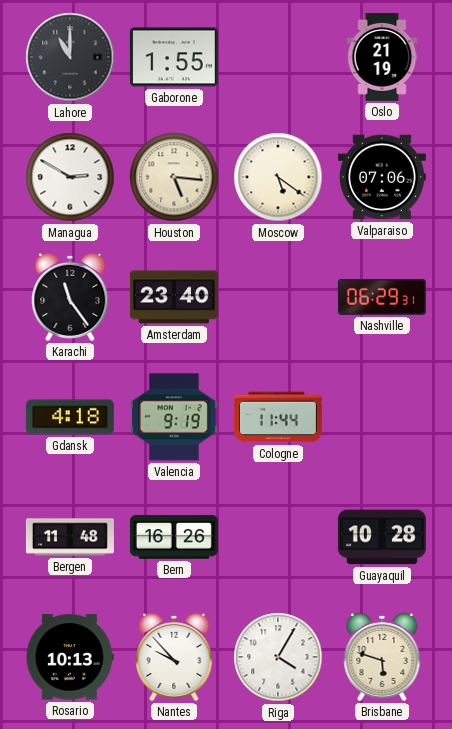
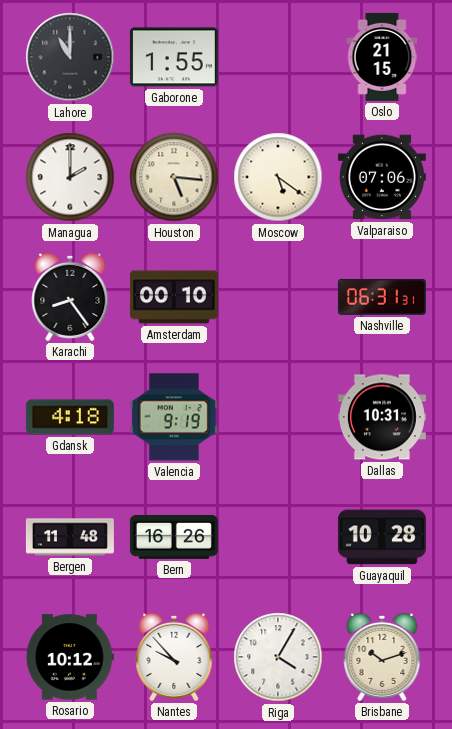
Oslo: 21:19 -> 21:15 (382, 57)
Managua: 2:50 -> 2:00 (70, 177)
Karachi: 11:24 -> 8:24 (70, 297)
Amsterdam: 23:40 -> 00:10 (174, 297)
Nashville: 06:29 -> 06:31 (382, 297)
Cologne: 11:44 -> none (278, 417)
Dallas: none -> 10:31 (382, 417)
Rosario: 10:13 -> 10:12 (70, 657)
Brisbane: 5:48 -> 10:12 (382, 657)
